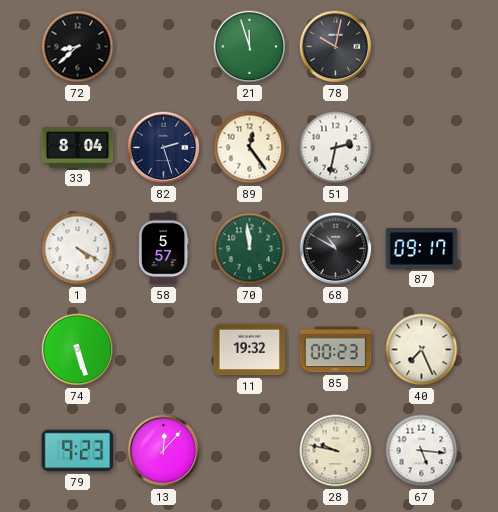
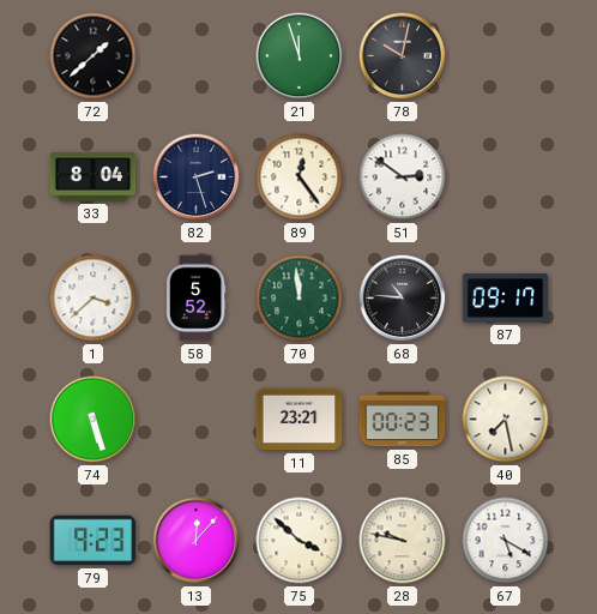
72: 8:38 -> 1:38 (94, 56)
51: 2:32 -> 2:51 (403, 177)
1: 4:20 -> 3:38 (94, 299)
58: 5:57 -> 5:52 (195, 299)
68: 10:50 -> 10:46 (403, 299)
11: 19:32 -> 23:21 (300, 420)
40: 7:26 -> 7:28 (506, 420)
75: none -> 3:52 (300, 541)
67: 5:16 -> 5:20 (506, 541)
